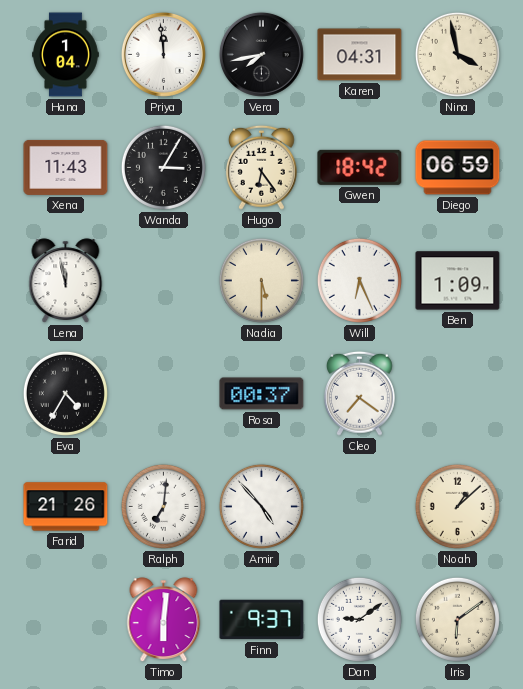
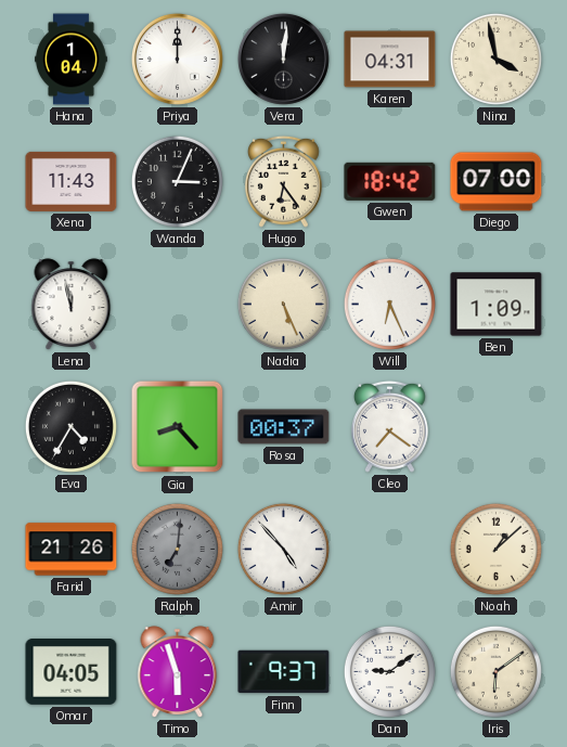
Priya: 11:59 -> 12:00 (177, 59)
Vera: 7:43 -> 12:01 (283, 59)
Wanda: 3:05 -> 3:04 (177, 181)
Diego: 06:59 -> 07:00 (497, 182)
Nadia: 5:30 -> 5:26 (283, 304)
Gia: none -> 8:23 (178, 427)
Ralph dial: white -> grey (177, 549)
Omar: none -> 04:05 (72, 672)
Timo: 6:01 -> 5:57 (178, 672)
